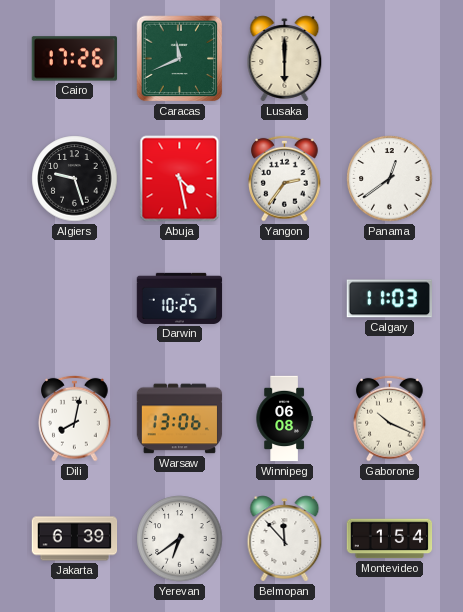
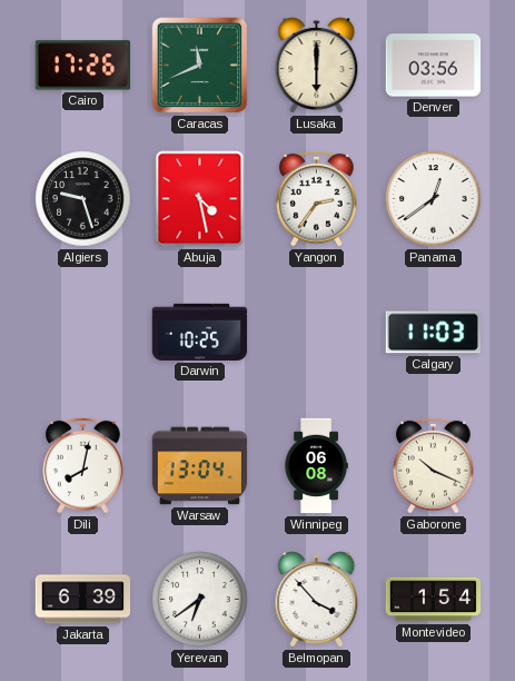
Denver: none -> 03:56 (434, 66)
Warsaw: 13:06 -> 13:04 (200, 466)
Belmopan: 11:53 -> 3:53 (317, 600)
